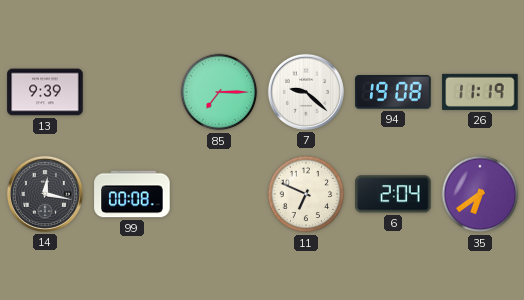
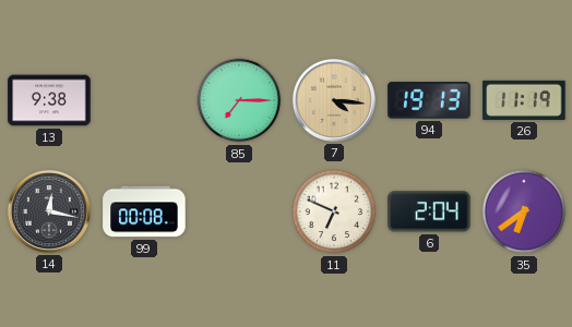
13: 9:39 -> 9:38 (49, 100)
7: 9:22 -> 4:16 (334, 100)
7 dial: white -> champagne (334, 100)
94: 19:08 -> 19:13 (429, 100)
